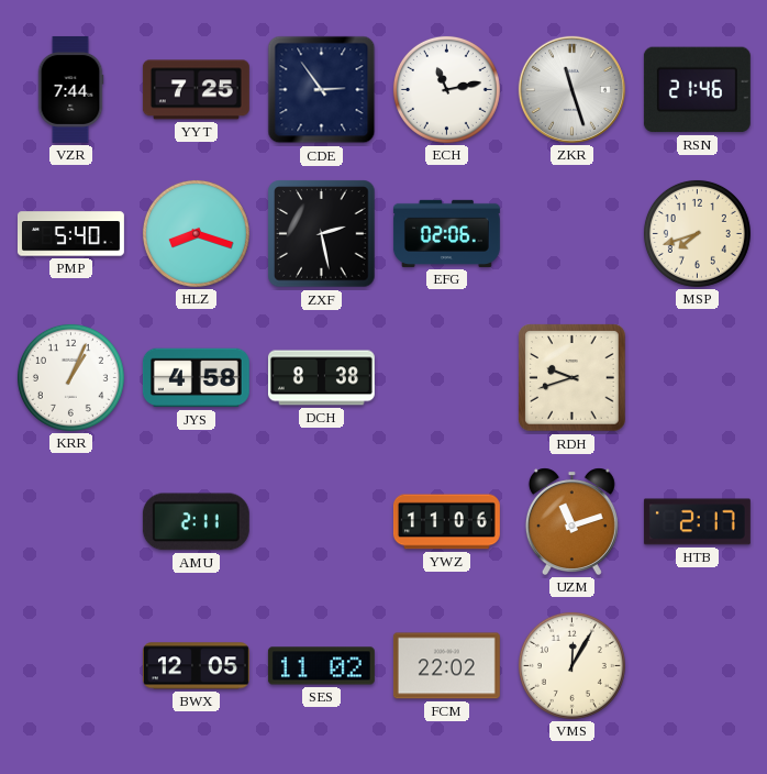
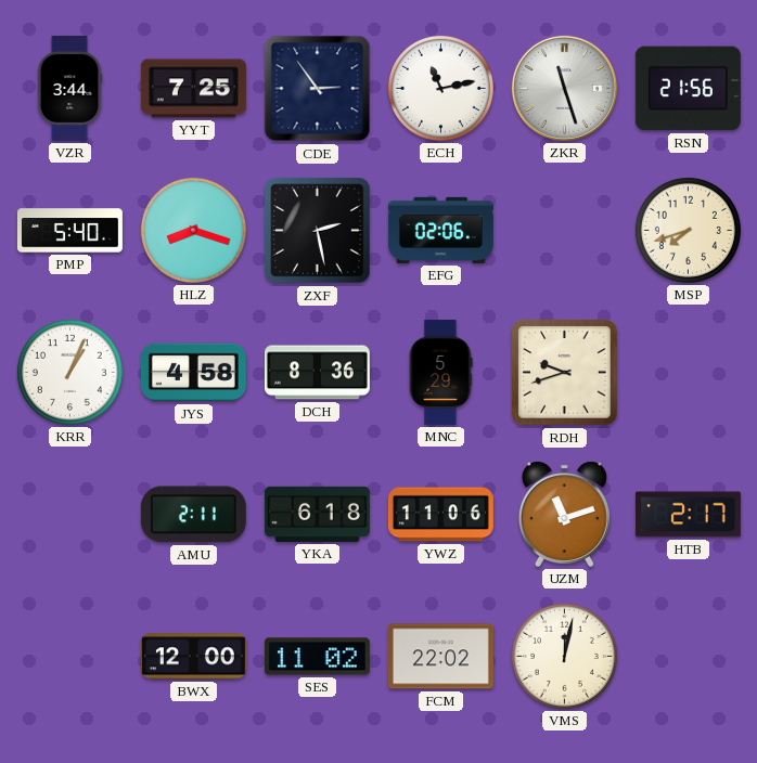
VZR: 7:44 -> 3:44 (69, 88)
RSN: 21:46 -> 21:56 (688, 89)
DCH: 8:38 -> 8:36 (317, 373)
MNC: none -> 5:29 (440, 372)
YKA: none -> 6:18 (317, 514)
BWX: 12:05 -> 12:00 (193, 657)
VMS: 12:05 -> 12:02 (564, 656)
